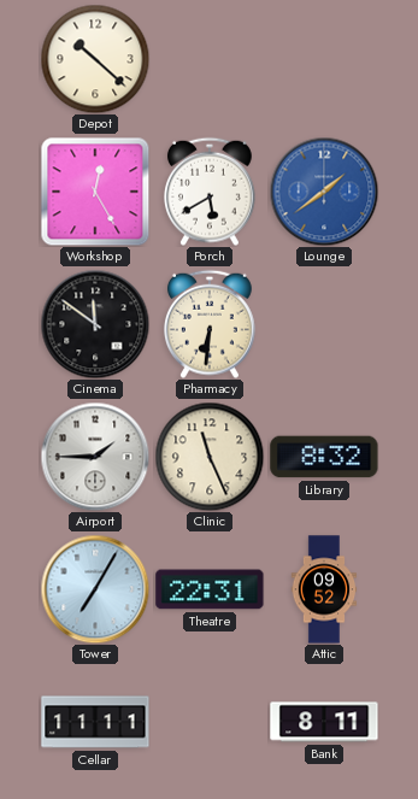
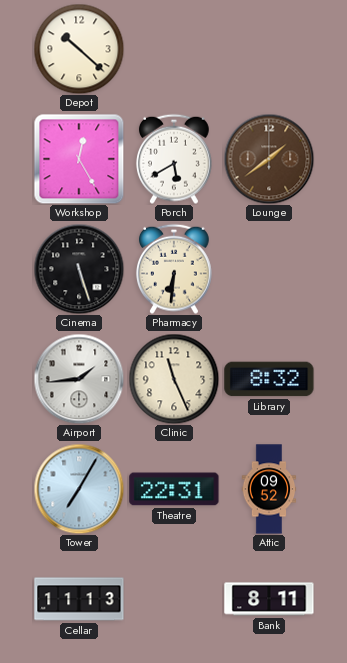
Lounge dial: blue -> brown (269, 159)
Cinema: 11:51 -> 5:27 (79, 269)
Airport: 1:45 -> 1:44 (79, 379)
Cellar: 11:11 -> 11:13 (79, 599)
